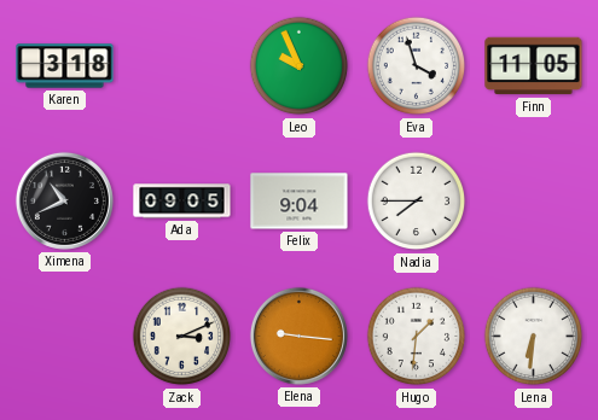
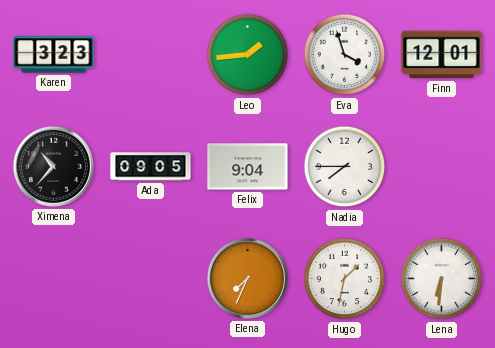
Karen: 3:18 -> 3:23 (54, 55)
Leo: 9:56 -> 1:44 (248, 55)
Finn: 11:05 -> 12:01 (442, 55)
Ximena: 10:41 -> 10:37 (53, 166)
Zack: 3:11 -> none (182, 337)
Elena: 9:16 -> 7:34 (247, 278)
Hugo: 1:31 -> 1:32 (345, 279)
